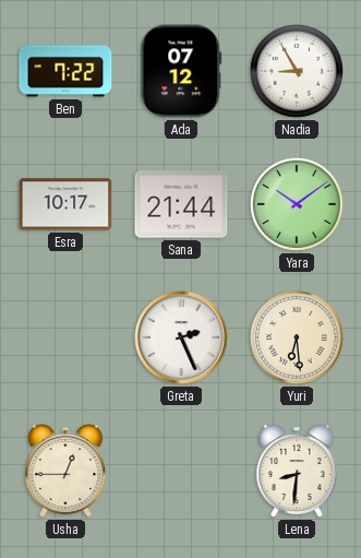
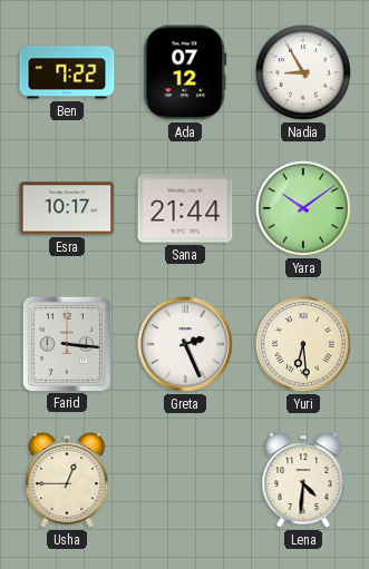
Farid: none -> 3:16 (66, 343)
Lena: 8:31 -> 4:31 (303, 480)
